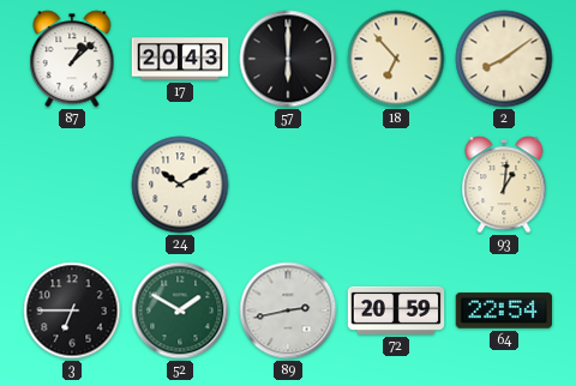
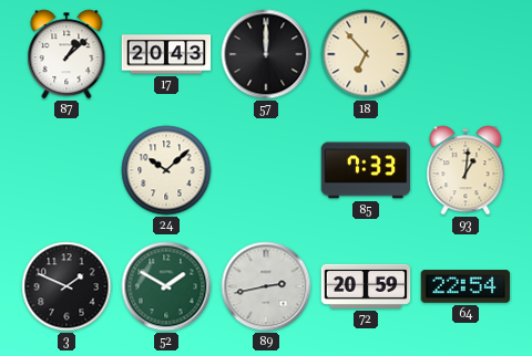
57: 6:00 -> 12:00 (266, 54)
2: 8:09 -> none (504, 59)
24: 10:10 -> 10:08 (166, 170)
85: none -> 7:33 (366, 170)
3: 6:45 -> 1:49 (66, 286)
